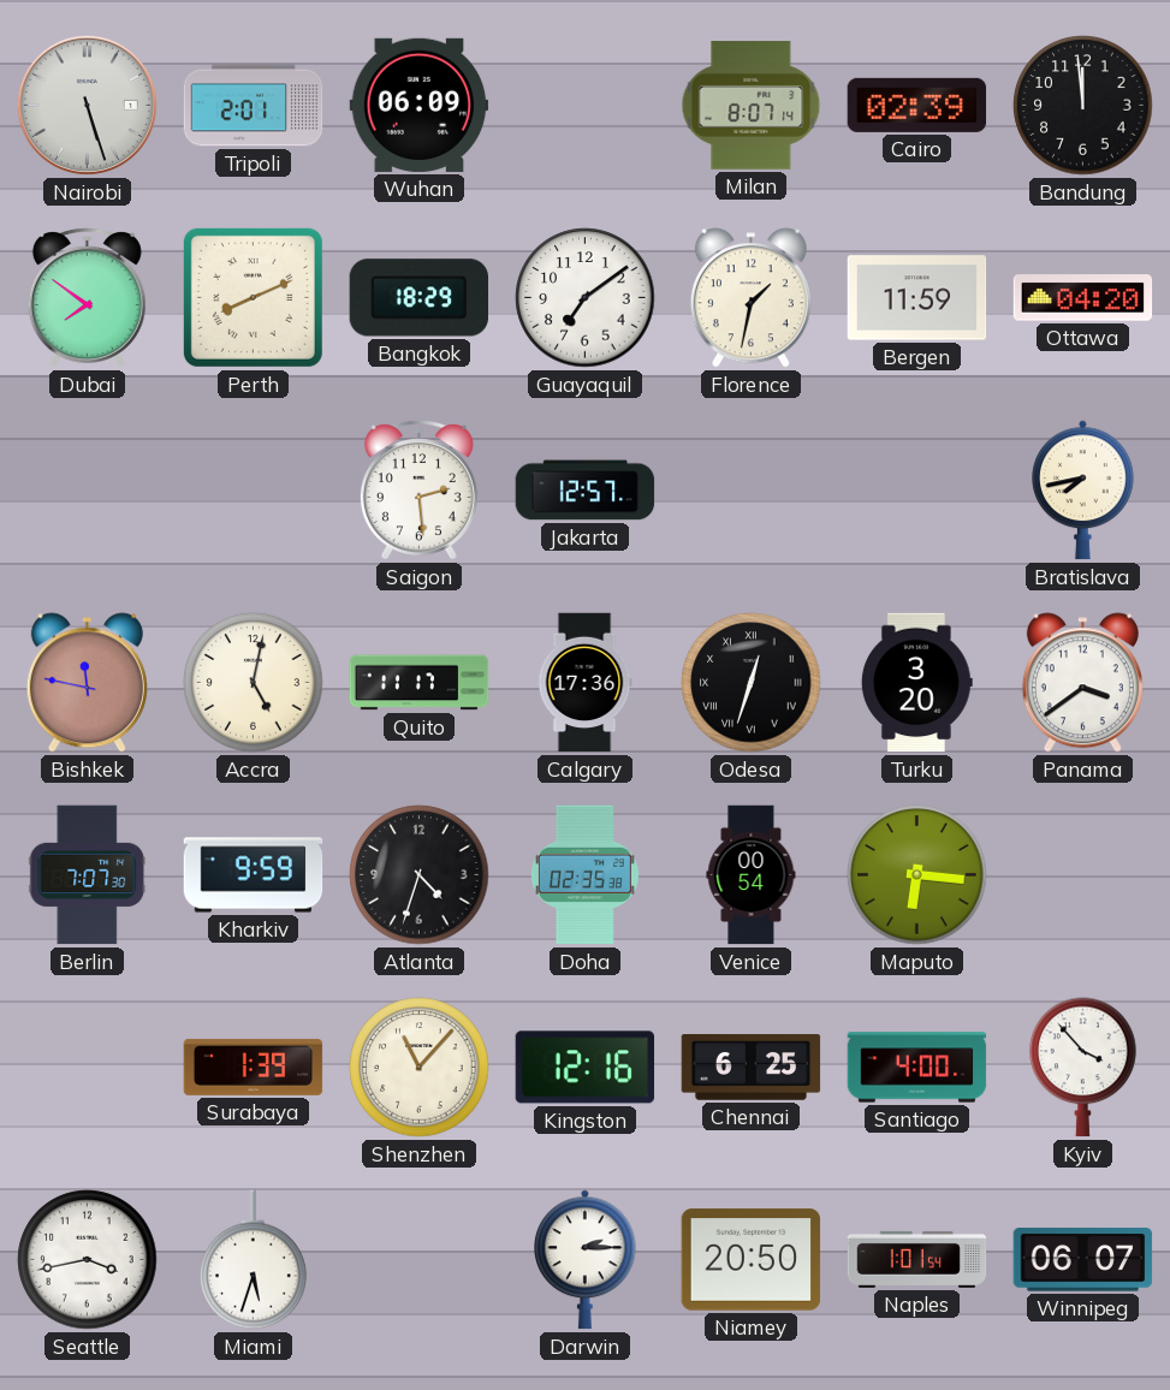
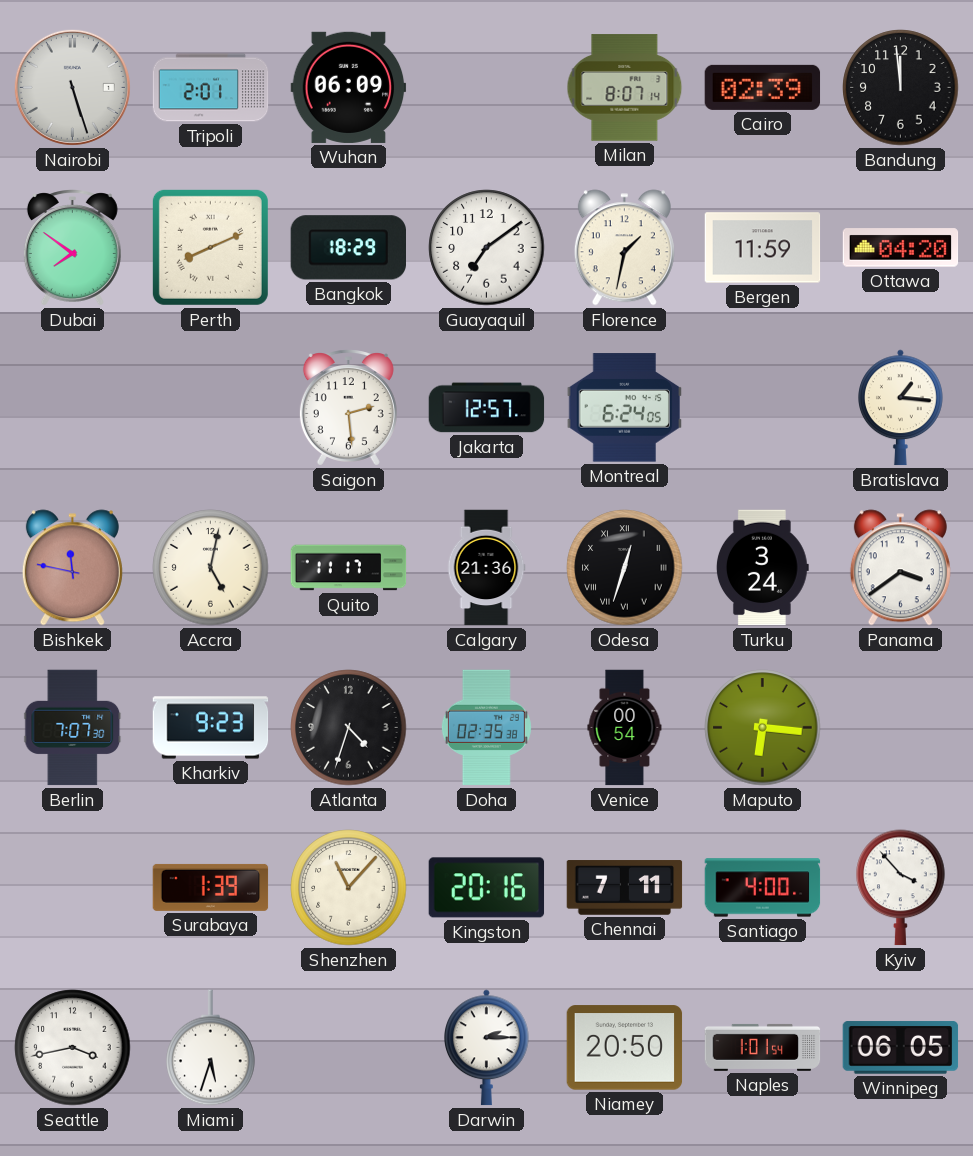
Montreal: none -> 6:24 (625, 408)
Bratislava: 7:43 -> 1:16 (901, 408)
Calgary: 17:36 -> 21:36 (486, 568)
Turku: 3:20 -> 3:24 (762, 568)
Kharkiv: 9:59 -> 9:23 (211, 728)
Kingston: 12:16 -> 20:16 (487, 888)
Chennai: 6:25 -> 7:11 (625, 888)
Winnipeg: 06:07 -> 06:05 (901, 1048)
